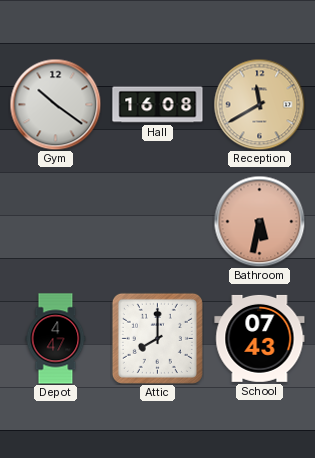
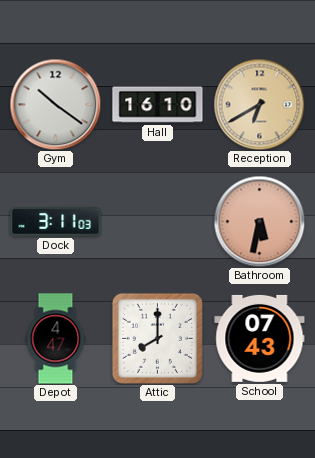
Hall: 16:08 -> 16:10 (158, 105)
Reception: 11:40 -> 6:40 (259, 104)
Dock: none -> 3:11 (56, 222)
